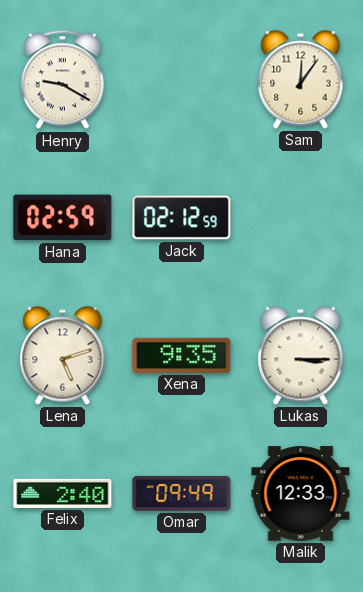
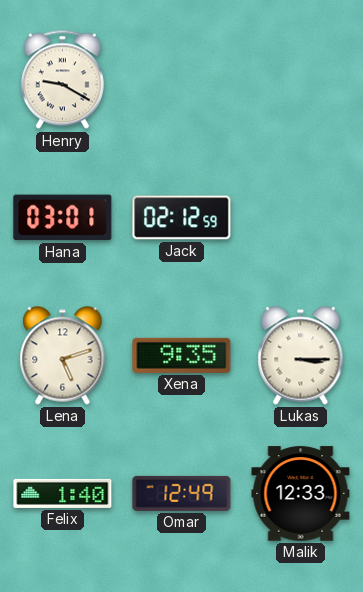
Sam: 12:06 -> none (301, 80)
Hana: 02:59 -> 03:01 (63, 218)
Felix: 2:40 -> 1:40 (63, 493)
Omar: 09:49 -> 12:49 (182, 493)
